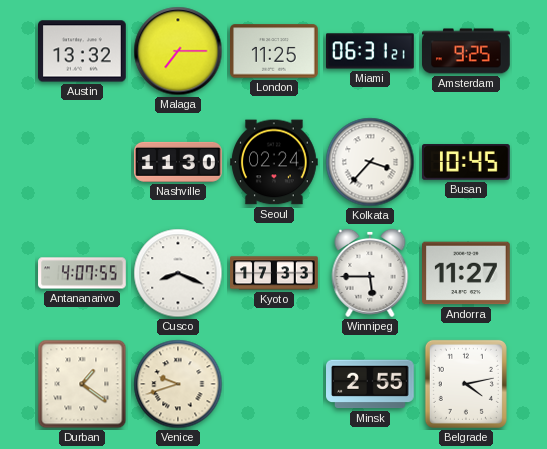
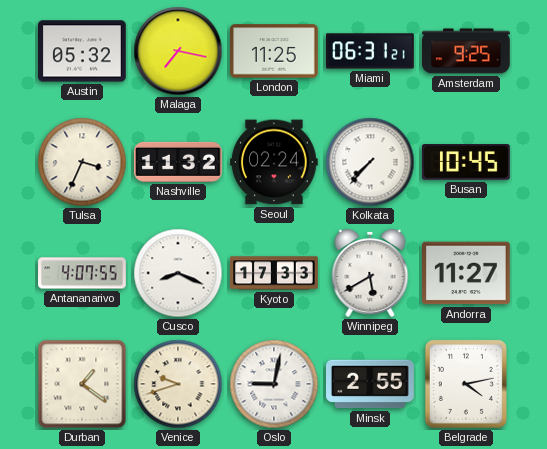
Austin: 13:32 -> 05:32 (83, 51)
Malaga: 7:15 -> 7:17 (178, 51)
Tulsa: none -> 3:34 (82, 162)
Nashville: 11:30 -> 11:32 (179, 162)
Kolkata: 3:37 -> 7:37 (370, 162)
Winnipeg: 5:45 -> 5:40 (370, 273)
Oslo: none -> 9:02 (274, 384)
